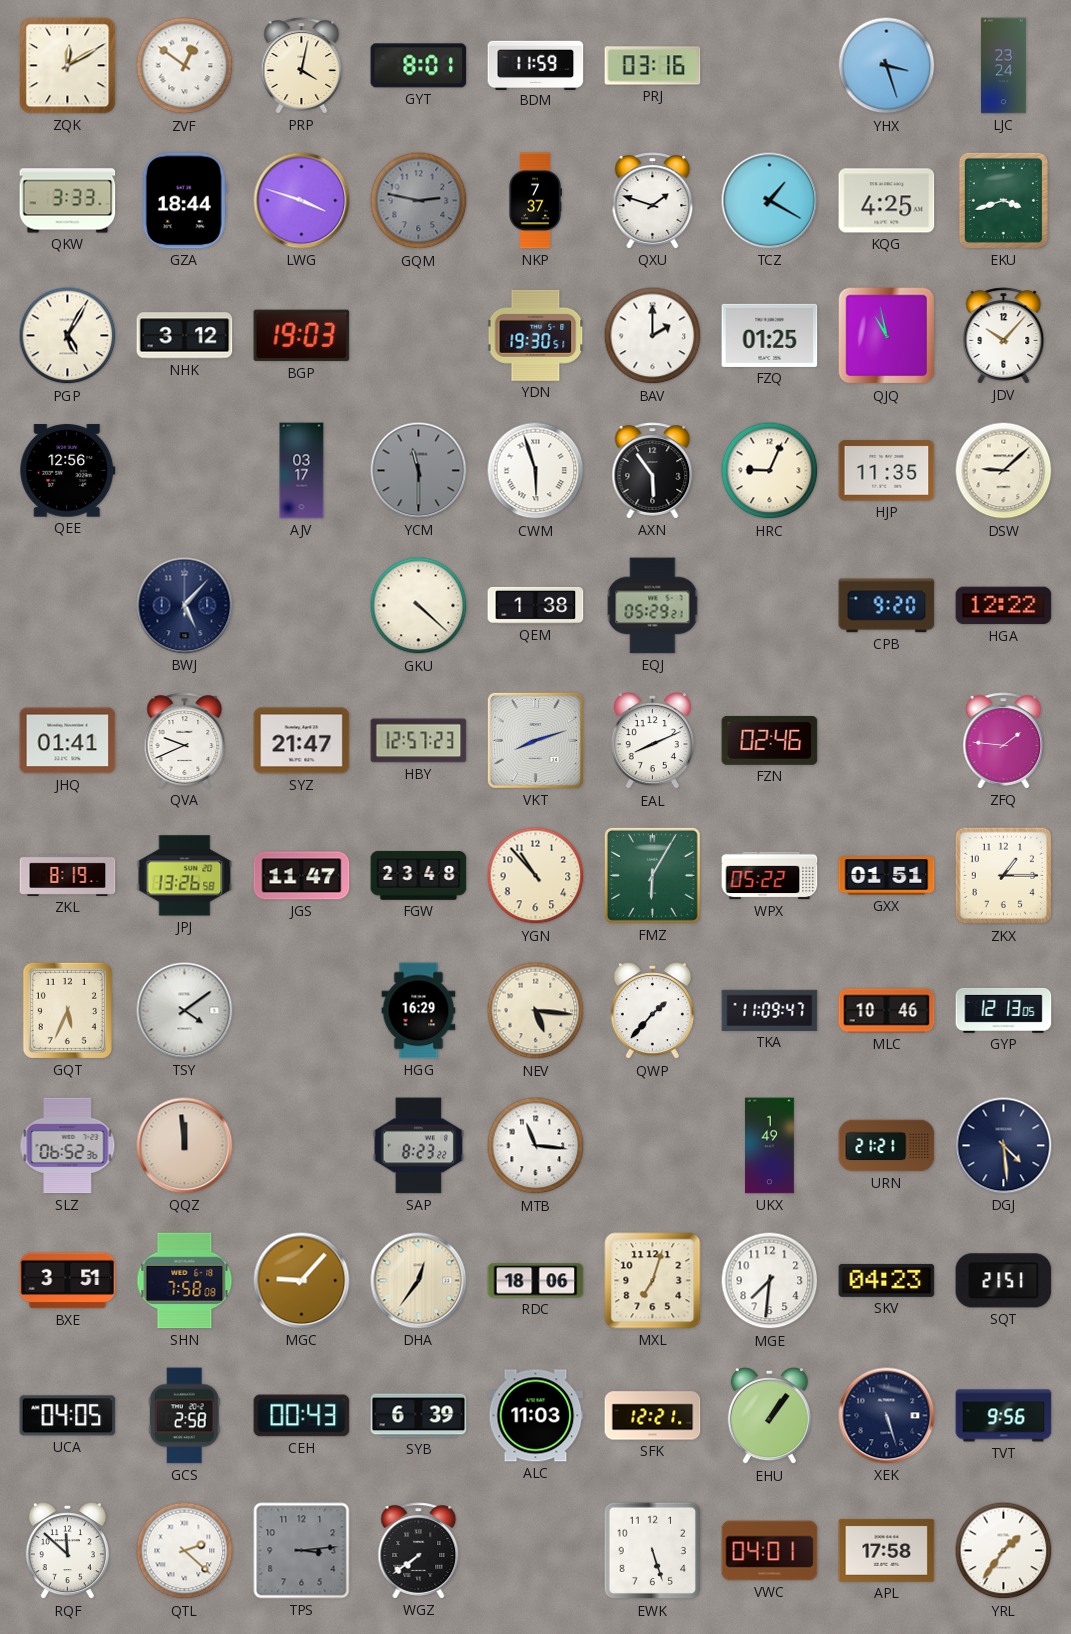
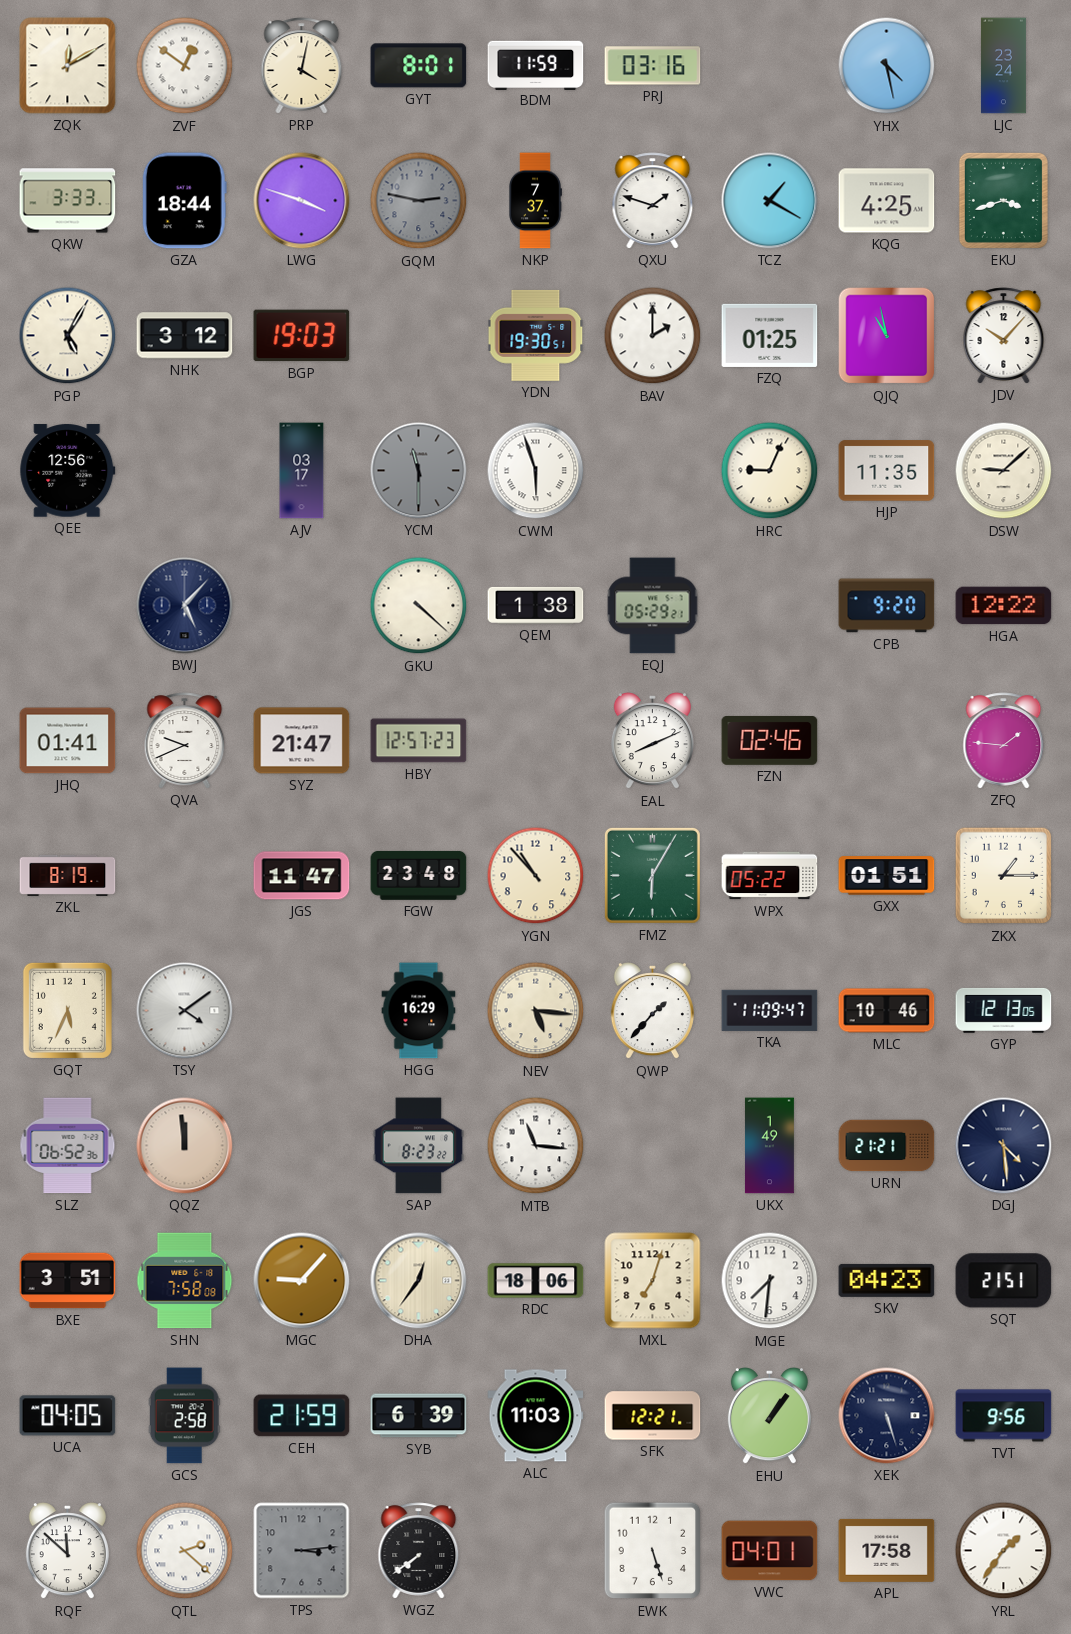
YHX: 3:27 -> 4:28 (887, 66)
AXN: 5:54 -> none (653, 471)
VKT: 8:12 -> none (535, 740)
JPJ: 13:26 -> none (185, 876)
CEH: 00:43 -> 21:59 (302, 1416)
